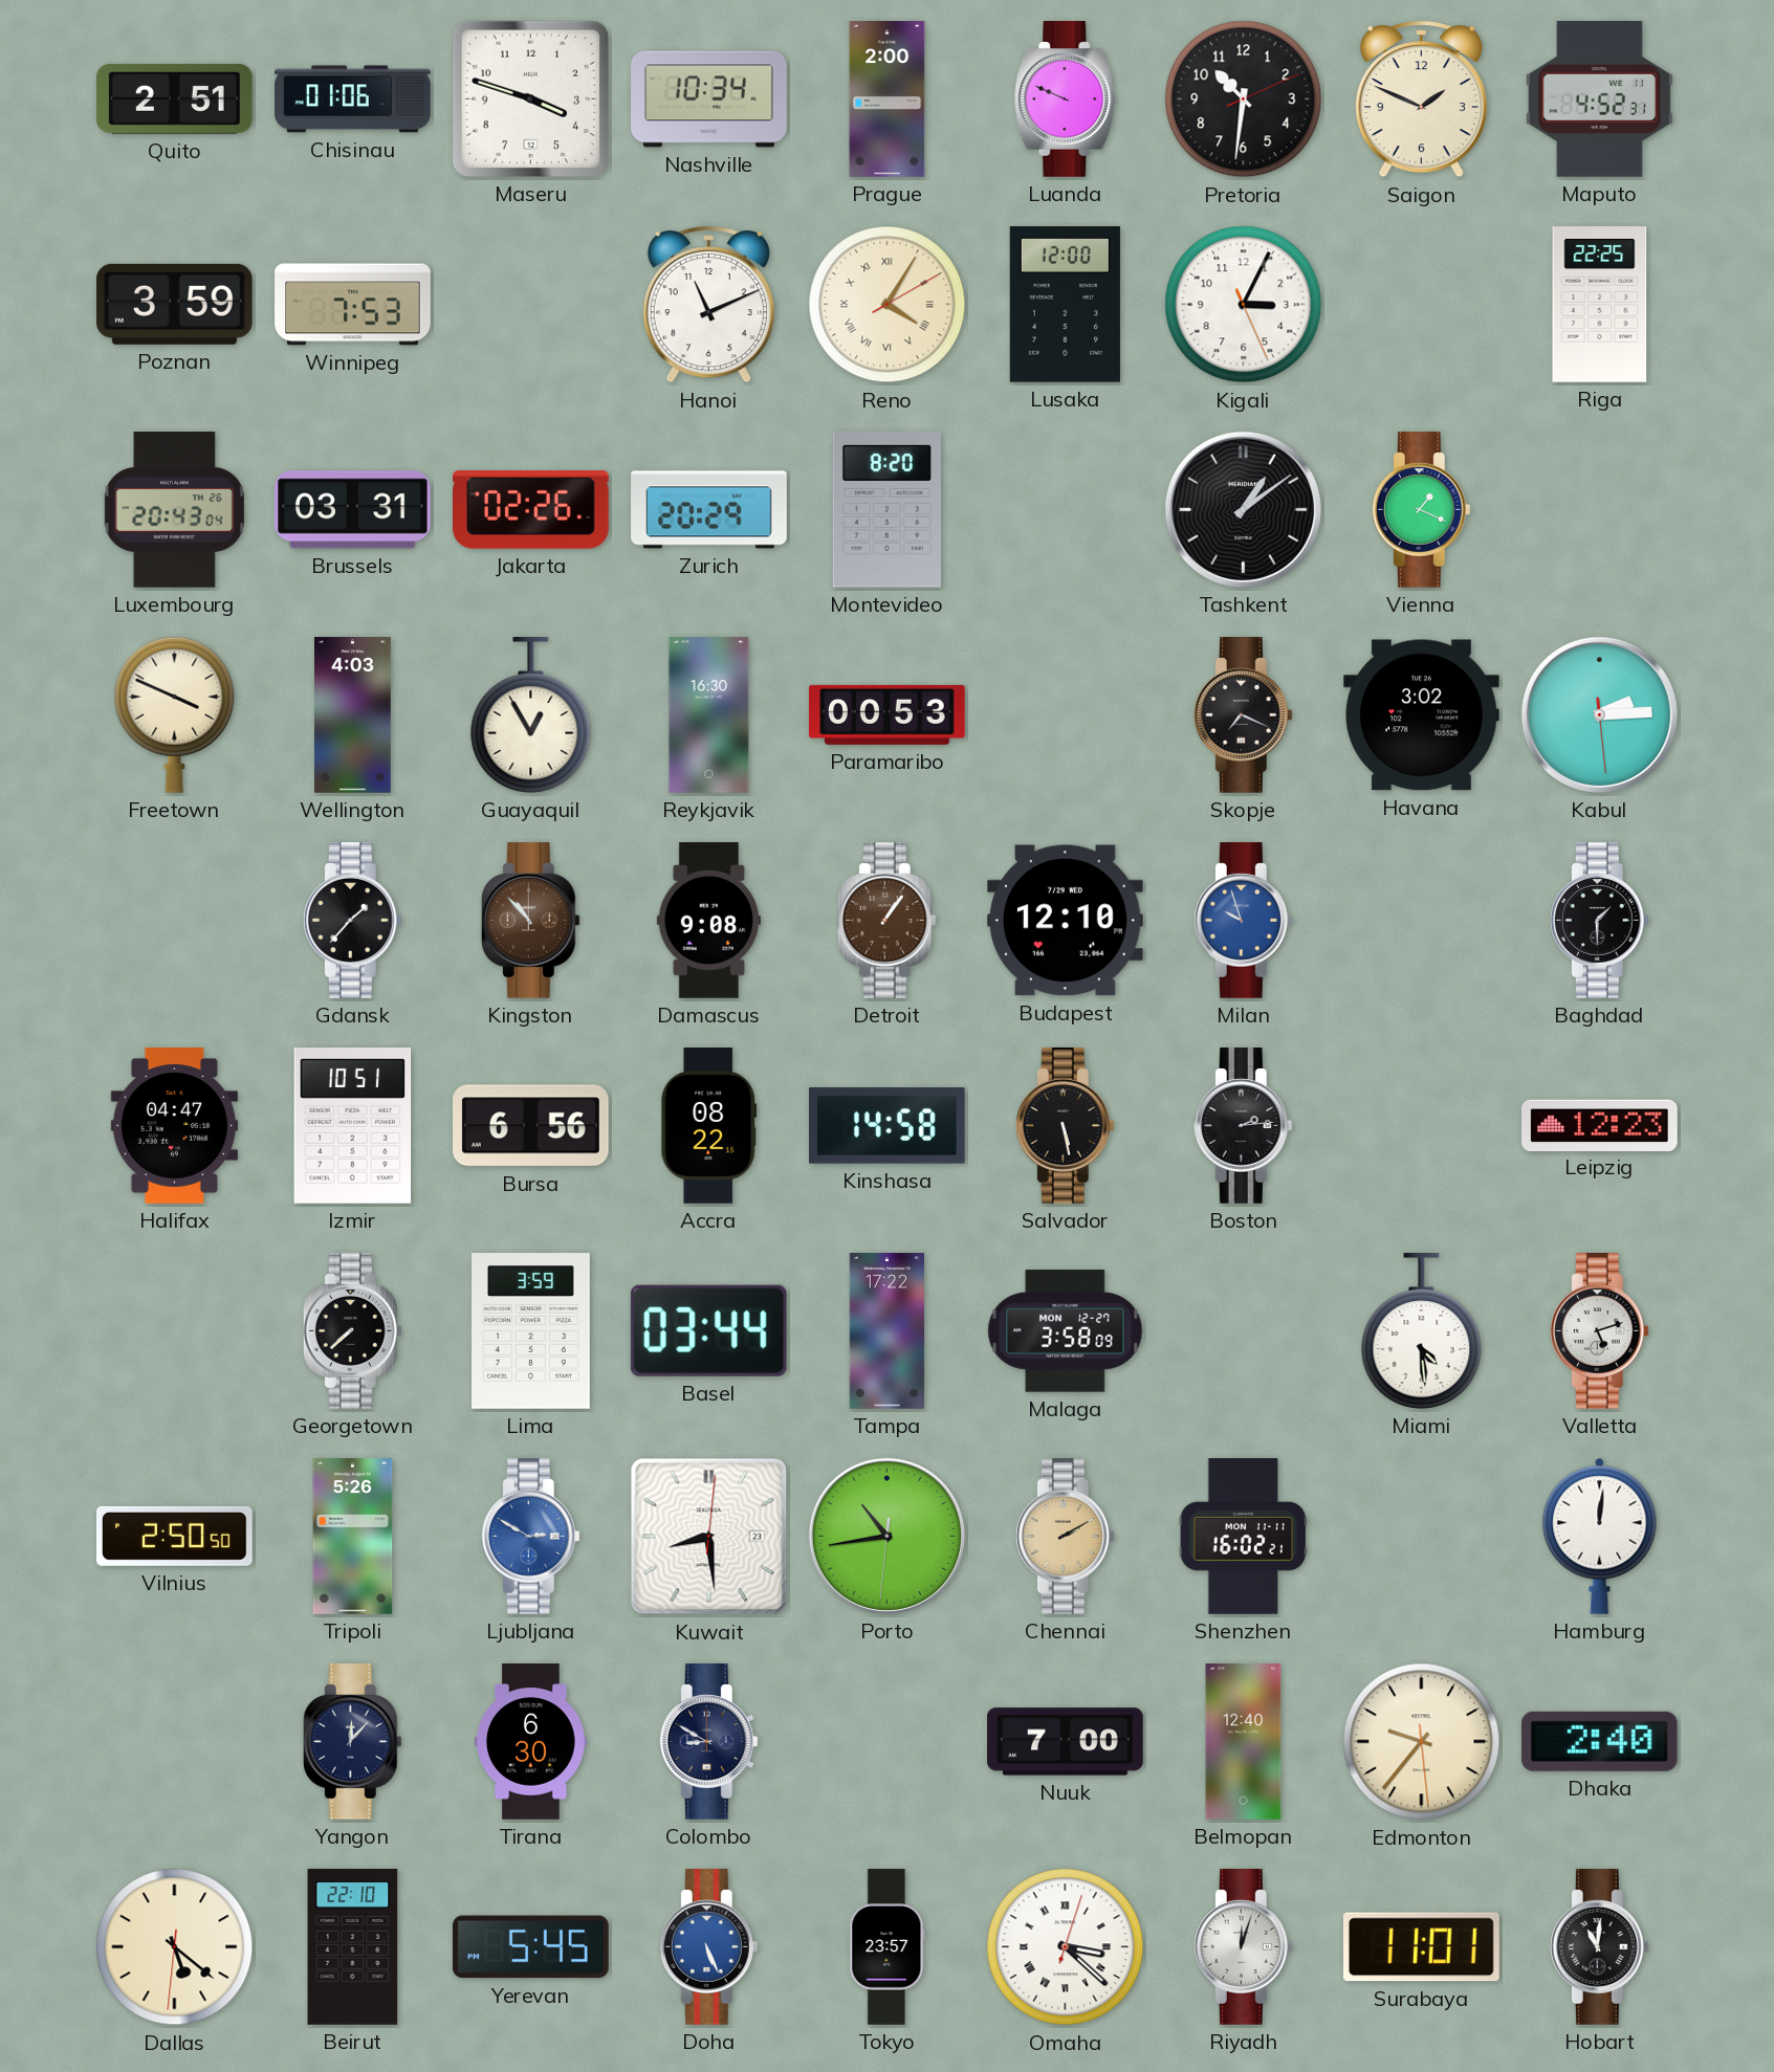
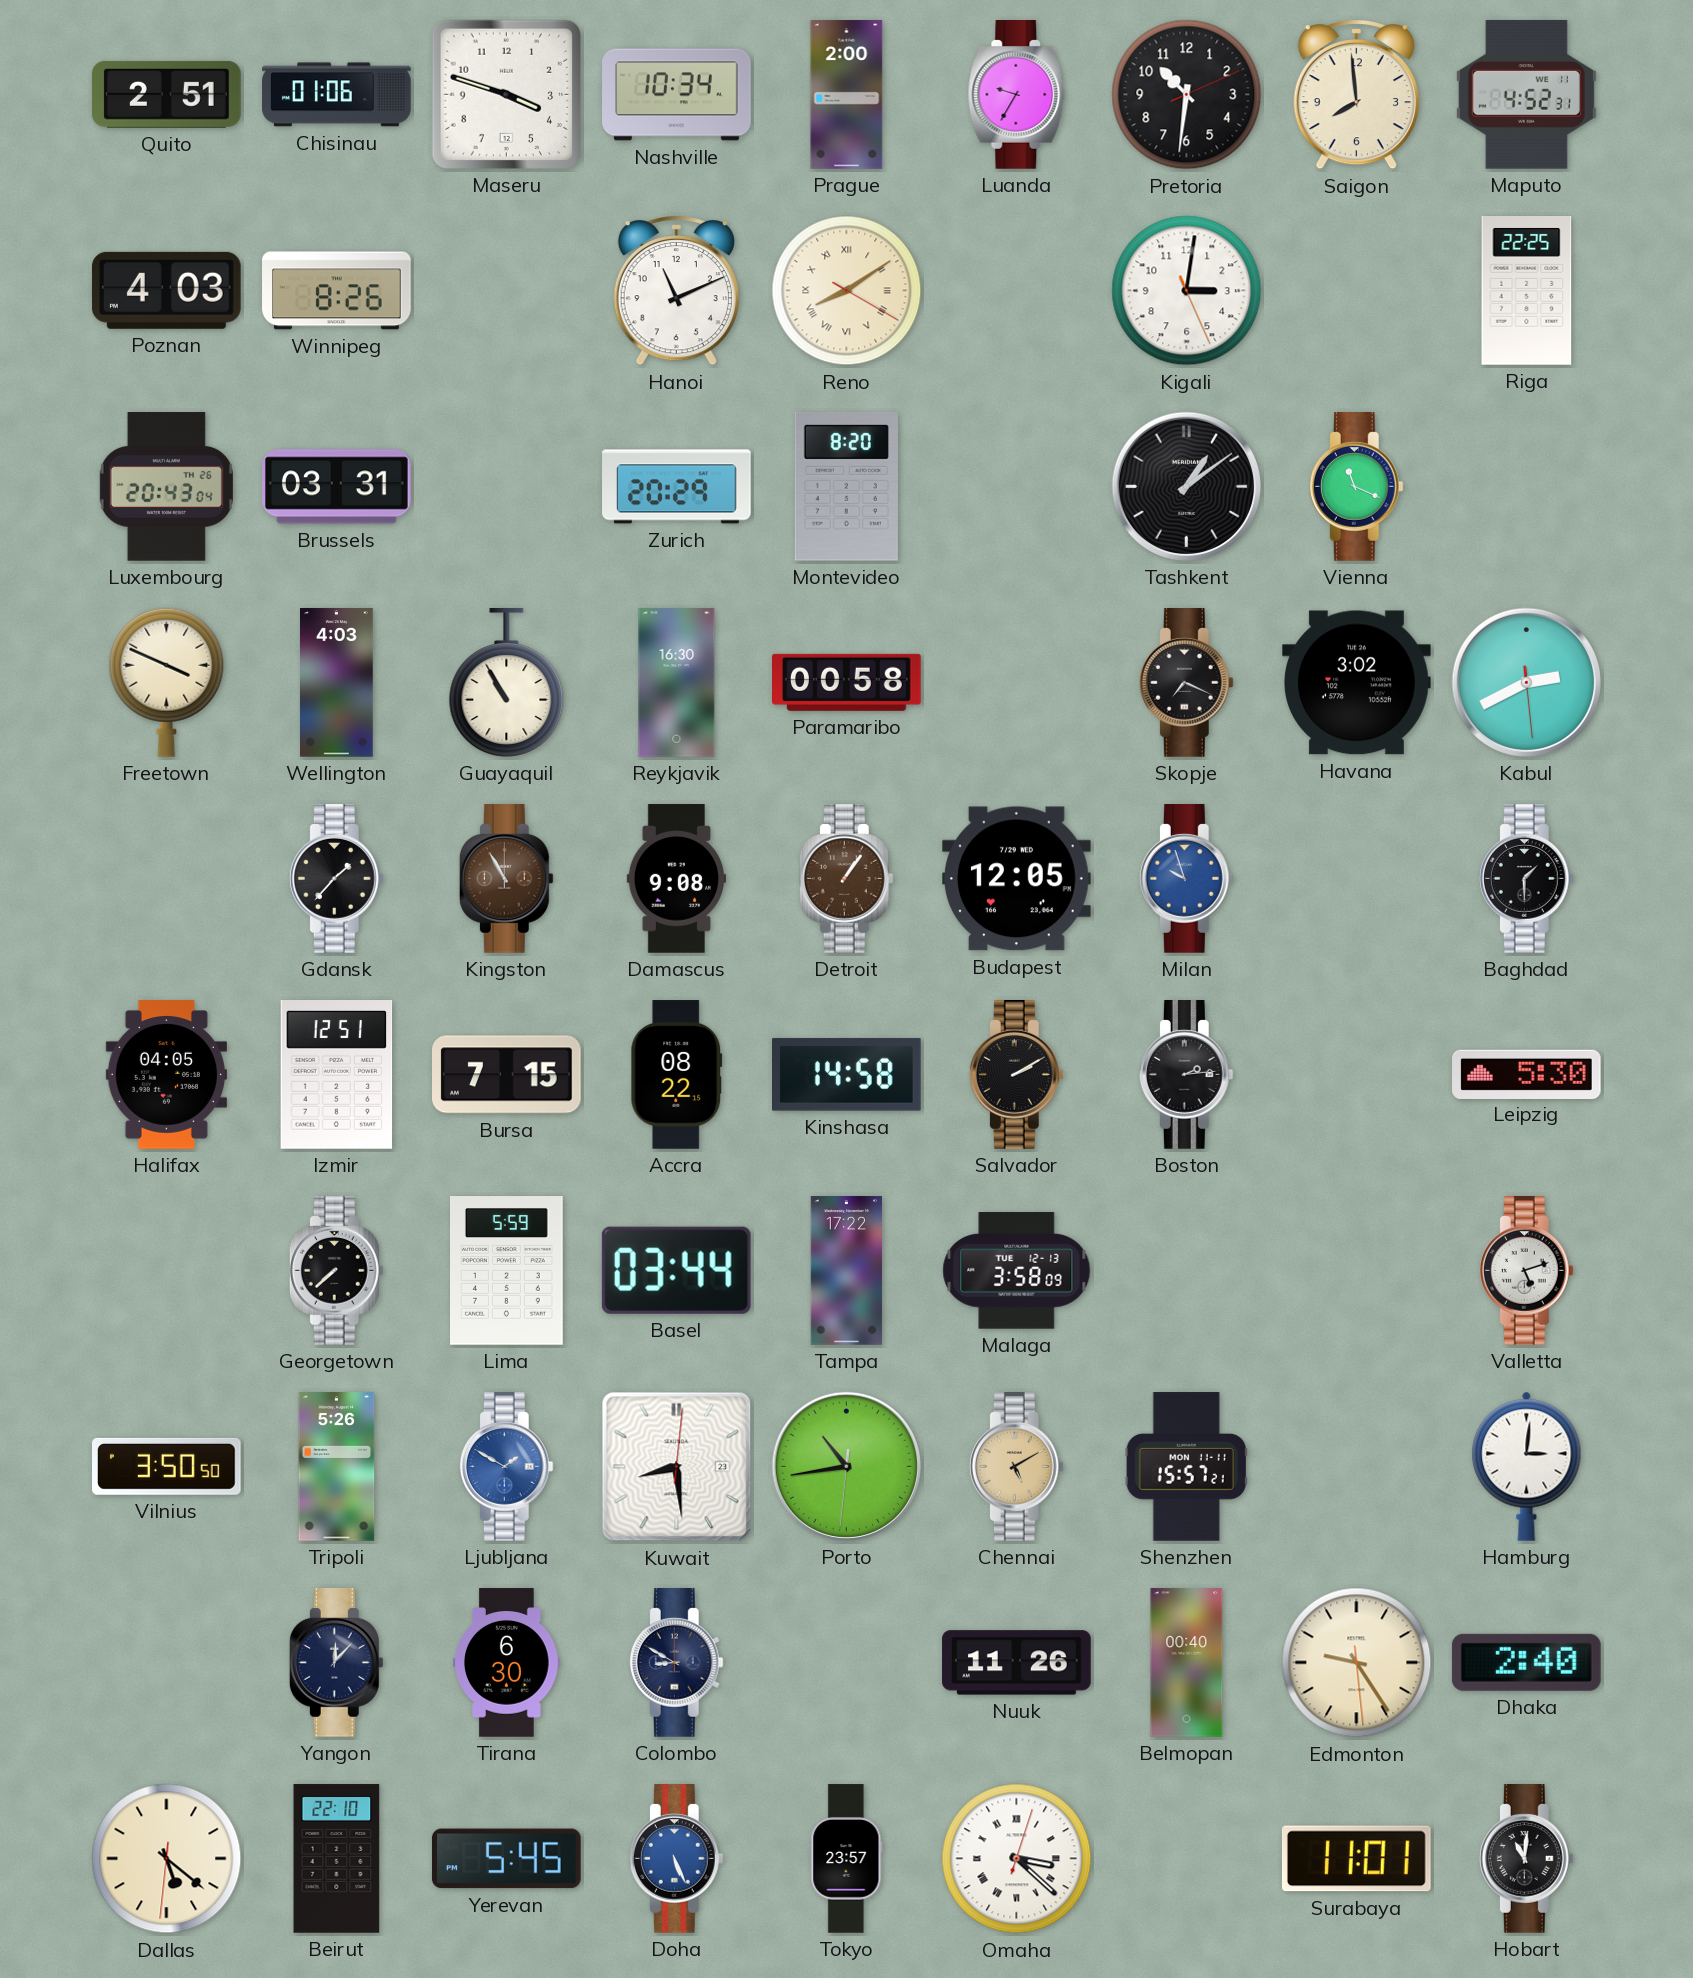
Luanda: 9:49 -> 9:35 (1017, 95)
Saigon: 1:49 -> 7:59 (1356, 94)
Poznan: 3:59 -> 4:03 (166, 290)
Winnipeg: 7:53 -> 8:26 (337, 291)
Reno: 4:05 -> 8:09 (847, 291)
Lusaka: 12:00 -> none (1065, 305)
Kigali: 3:04 -> 3:01 (1187, 291)
Jakarta: 02:26 -> none (531, 510)
Vienna: 1:19 -> 11:19 (1356, 487)
Guayaquil: 12:55 -> 10:55 (507, 683)
Paramaribo: 00:53 -> 00:58 (847, 682)
Kabul: 2:14 -> 2:40 (1526, 682)
Kingston: 10:53 -> 10:55 (506, 879)
Budapest: 12:10 -> 12:05 (1017, 879)
Halifax: 04:47 -> 04:05 (166, 1075)
Izmir: 10:51 -> 12:51 (337, 1075)
Bursa: 6:56 -> 7:15 (507, 1075)
Salvador: 5:28 -> 2:10 (1016, 1075)
Leipzig: 12:23 -> 5:30 (1527, 1074)
Lima: 3:59 -> 5:59 (507, 1271)
Malaga date: MON 12-27 -> TUE 12-13 (1017, 1271)
Miami: 4:29 -> none (1422, 1331)
Vilnius: 2:50 -> 3:50 (167, 1466)
Ljubljana: 2:50 -> 1:50 (506, 1467)
Chennai: 2:10 -> 5:10 (1016, 1467)
Shenzhen: 16:02 -> 15:57 (1186, 1467)
Hamburg: 12:01 -> 3:01 (1527, 1466)
Nuuk: 7:00 -> 11:26 (1017, 1663)
Belmopan: 12:40 -> 00:40 (1187, 1663)
Edmonton: 9:36 -> 9:24 (1357, 1663)
Riyadh: 12:03 -> none (1243, 1947)
